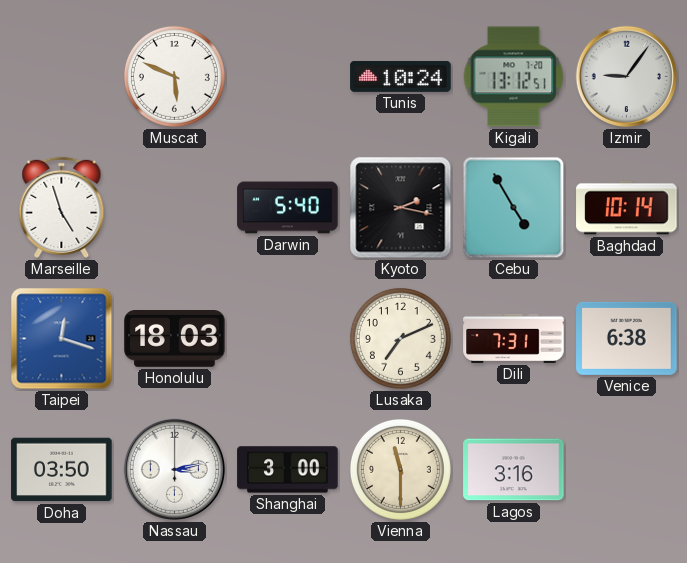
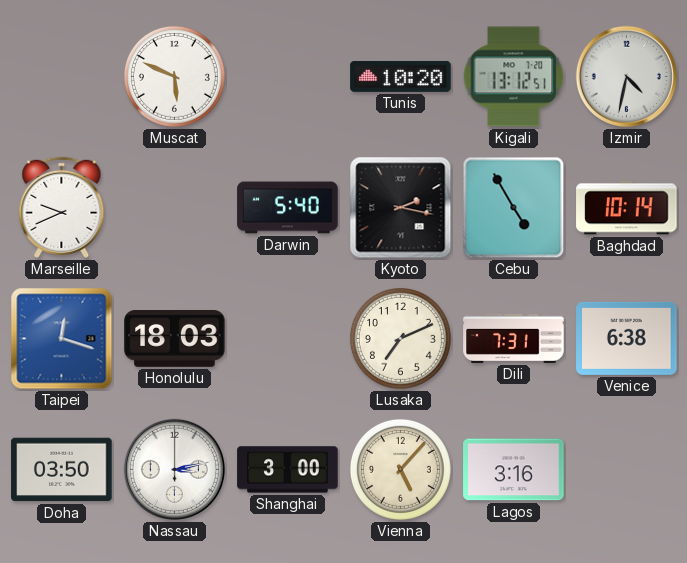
Tunis: 10:24 -> 10:20 (401, 76)
Izmir: 9:06 -> 4:32 (626, 76)
Marseille: 4:57 -> 9:41 (62, 207)
Vienna: 11:30 -> 5:07 (400, 469)
